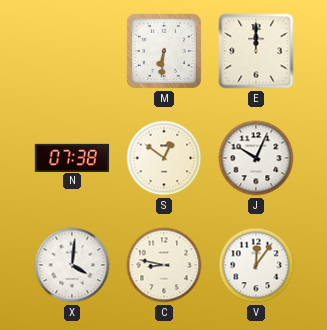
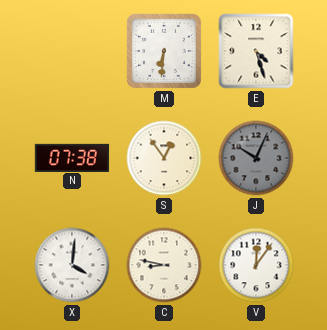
E: 12:00 -> 4:27 (256, 51)
S: 12:51 -> 12:54 (164, 158)
J dial: white -> grey (256, 158)
